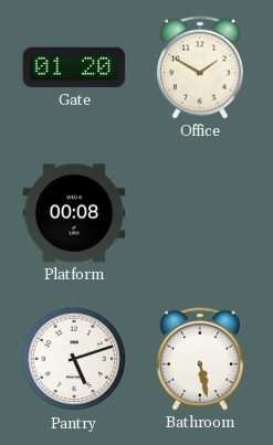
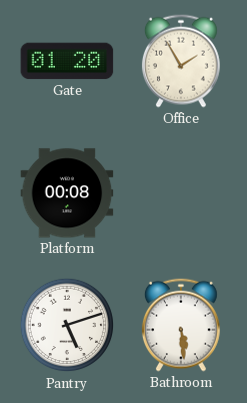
Office: 1:50 -> 1:55 (181, 61)
Bathroom: 5:28 -> 5:29 (181, 325)
